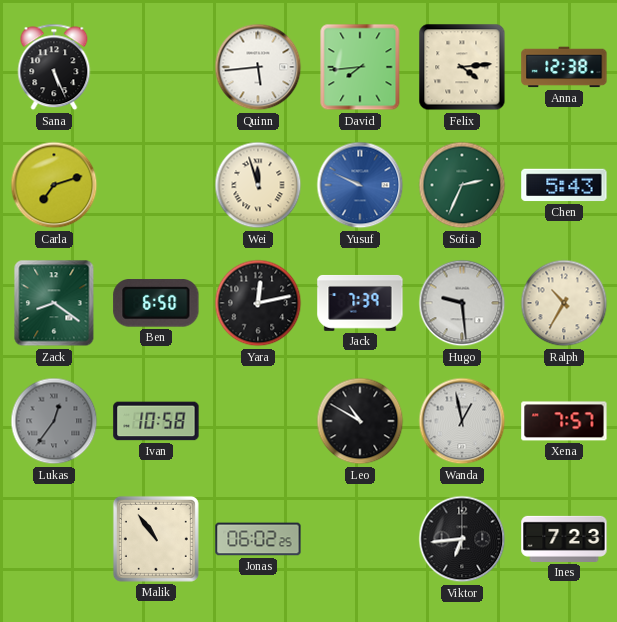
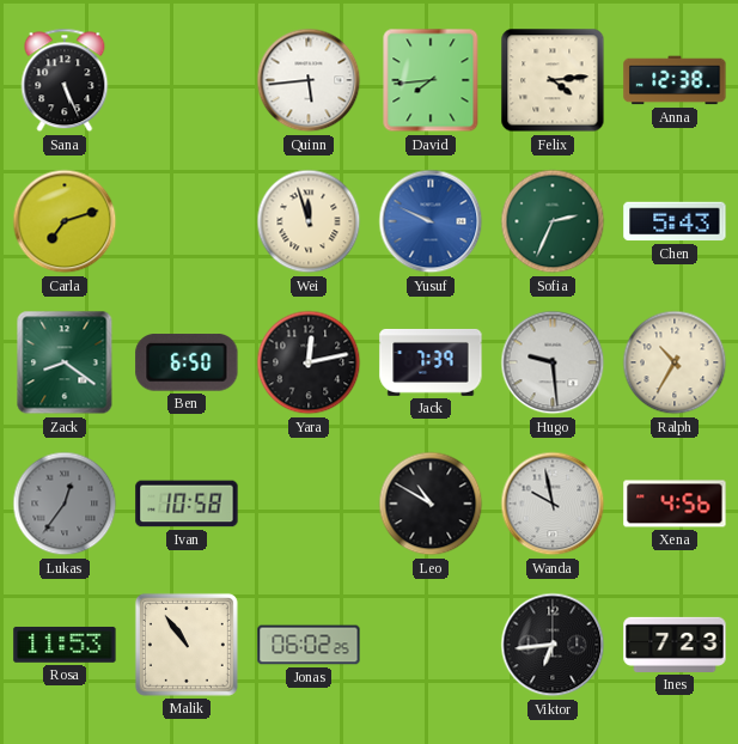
Wanda: 12:58 -> 9:58 (553, 504)
Xena: 7:57 -> 4:56 (675, 504)
Rosa: none -> 11:53 (65, 645)
